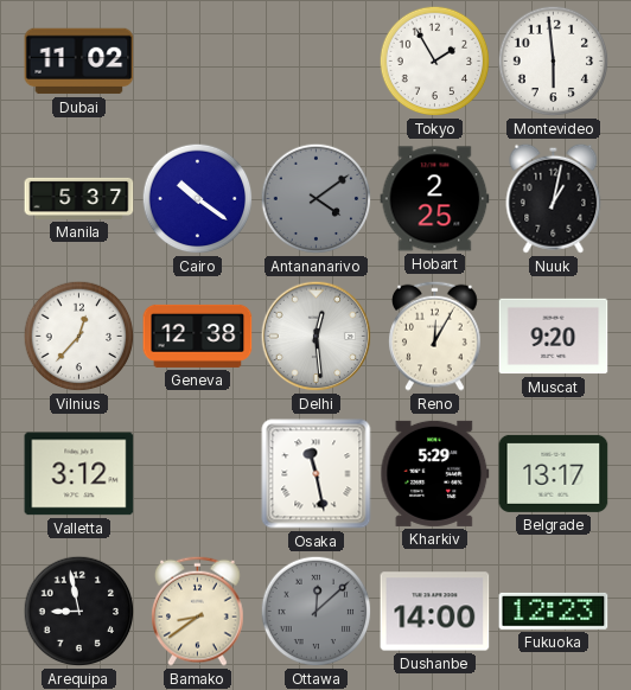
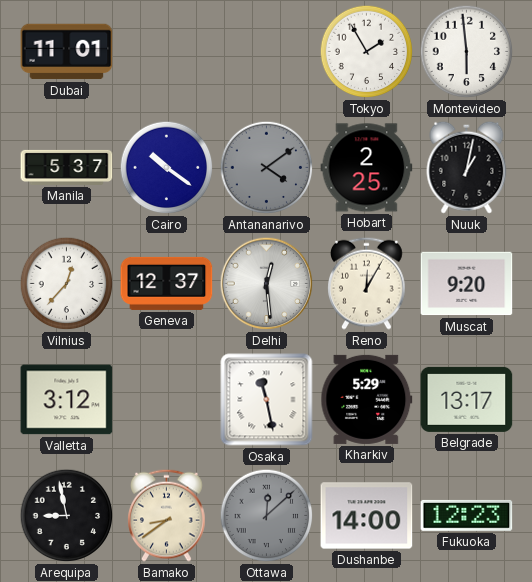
Dubai: 11:02 -> 11:01 (67, 52)
Geneva: 12:38 -> 12:37 (167, 283)
